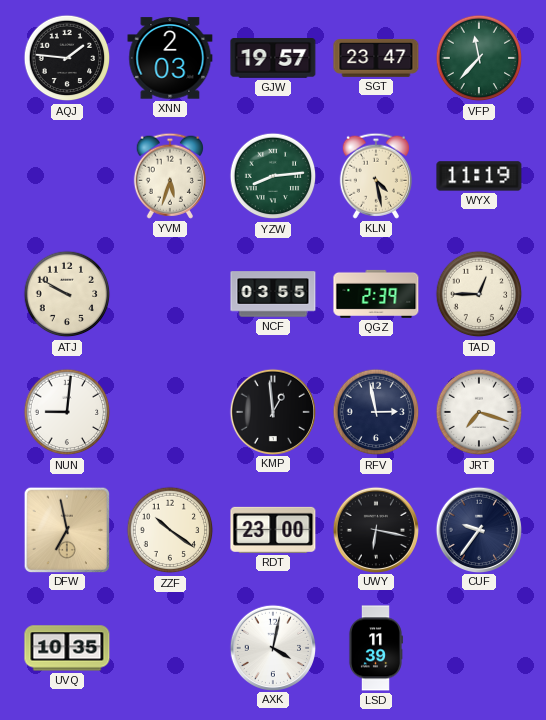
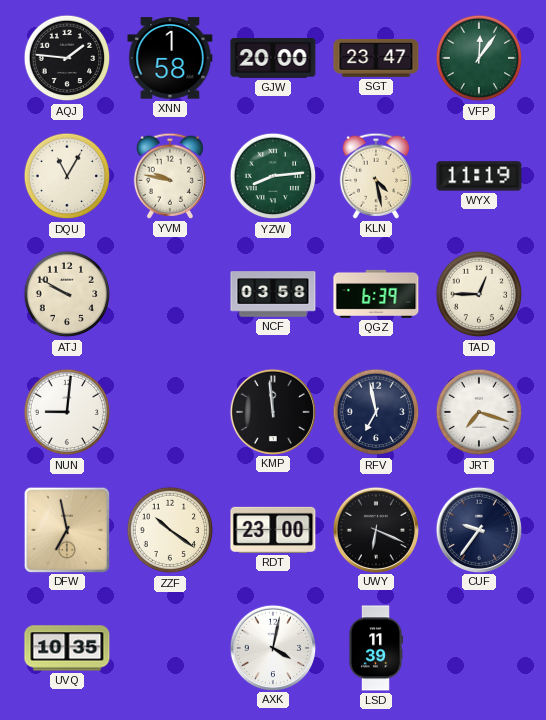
XNN: 2:03 -> 1:58 (170, 58)
GJW: 19:57 -> 20:00 (273, 58)
VFP: 11:37 -> 12:06 (479, 58)
DQU: none -> 11:05 (67, 176)
YVM: 5:33 -> 9:47 (170, 176)
NCF: 03:55 -> 03:58 (273, 294)
QGZ: 2:39 -> 6:39 (376, 294)
KMP: 12:59 -> 11:59 (272, 411)
RFV: 2:58 -> 6:58 (376, 412)
UWY: 6:17 -> 6:19 (375, 529)
